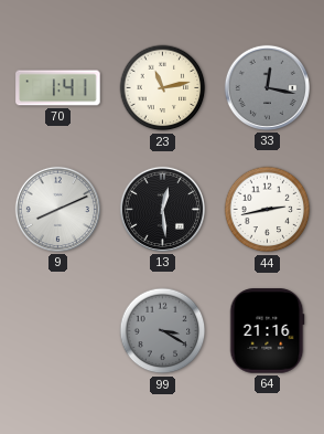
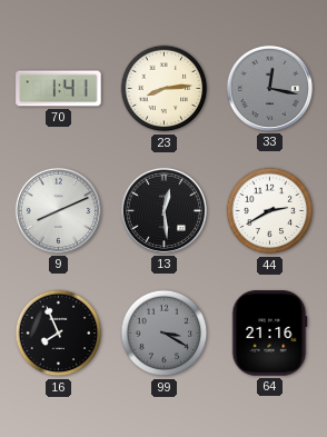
23: 11:13 -> 8:14 (165, 89)
44: 2:43 -> 2:40 (270, 211)
16: none -> 7:56 (59, 334)
